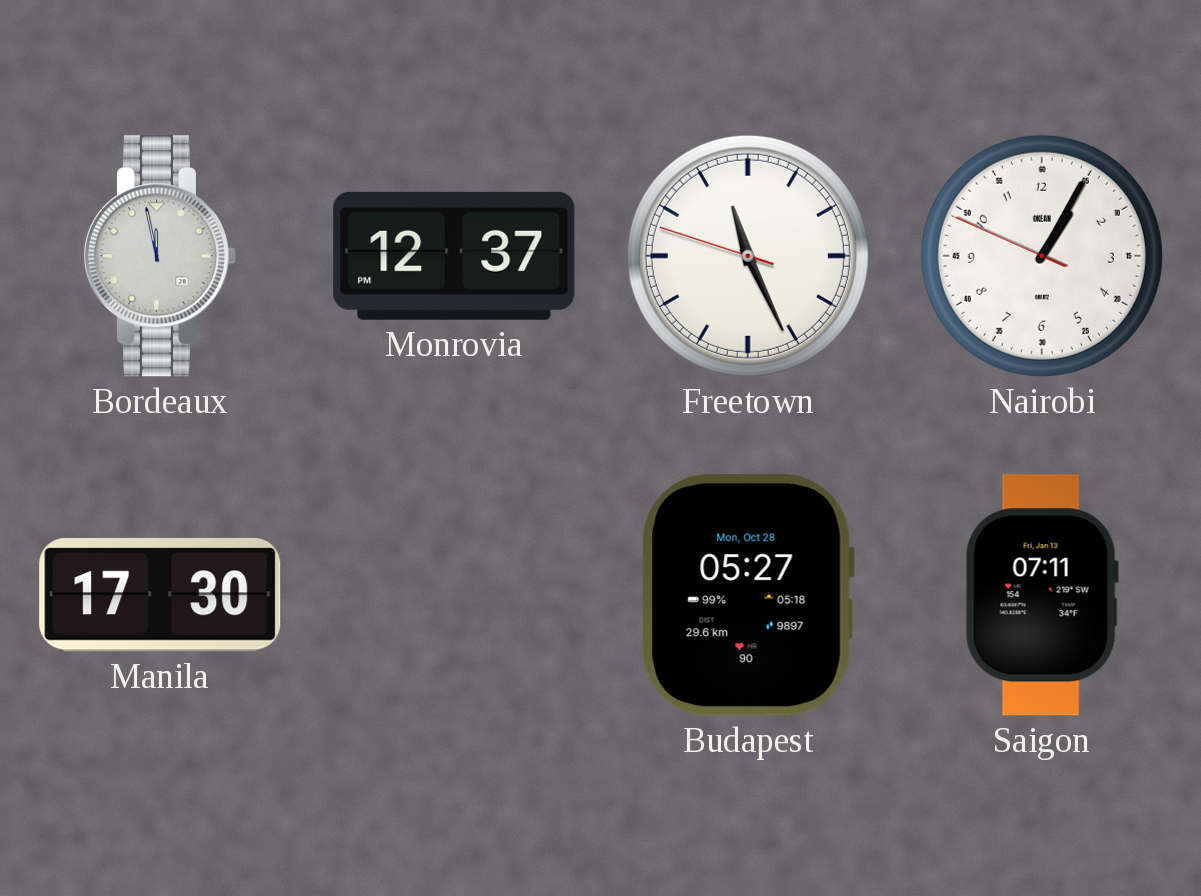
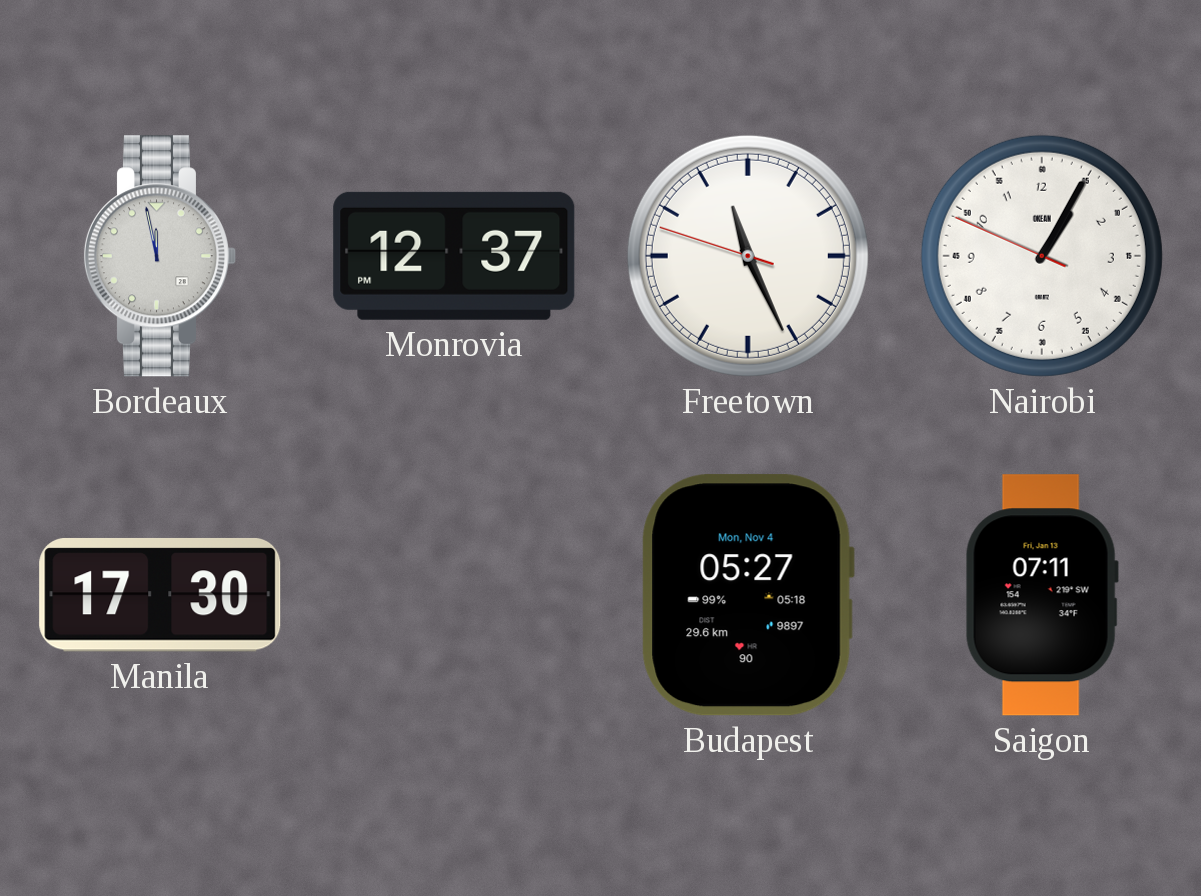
Budapest date: Mon, Oct 28 -> Mon, Nov 4 (748, 595)
